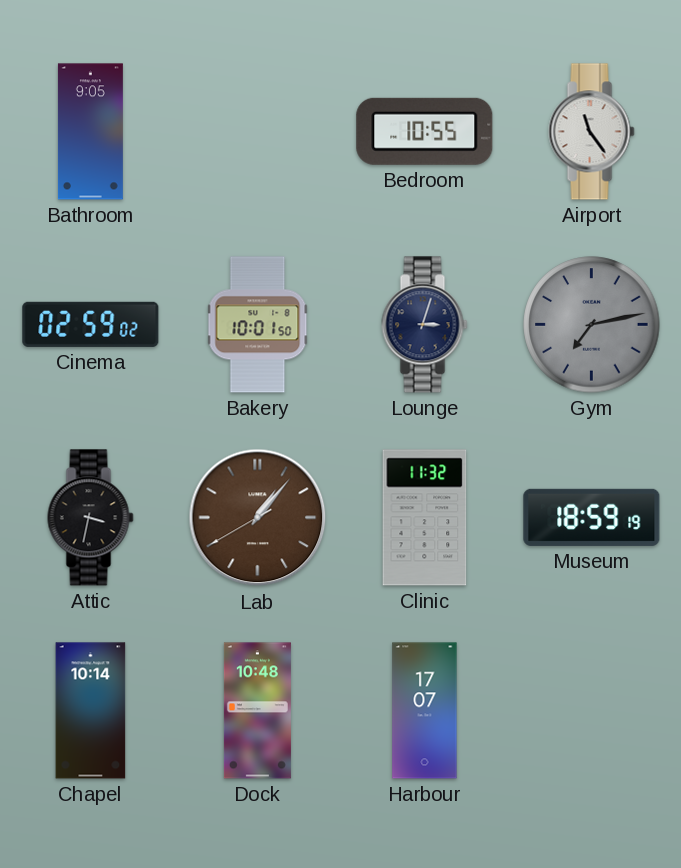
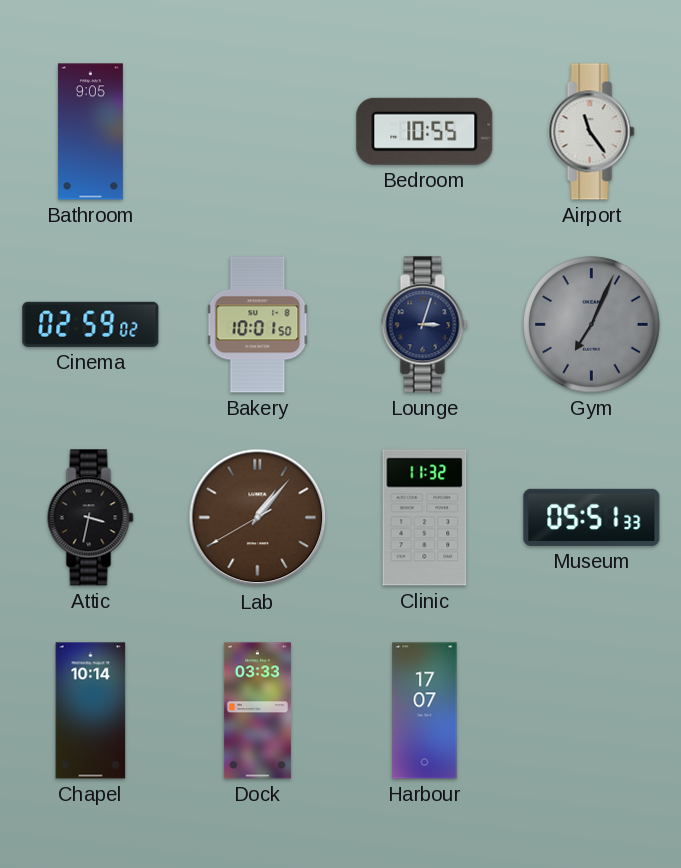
Gym: 7:13 -> 7:04 (592, 325)
Museum: 18:59 -> 05:51 (592, 517)
Dock: 10:48 -> 03:33 (257, 711)
